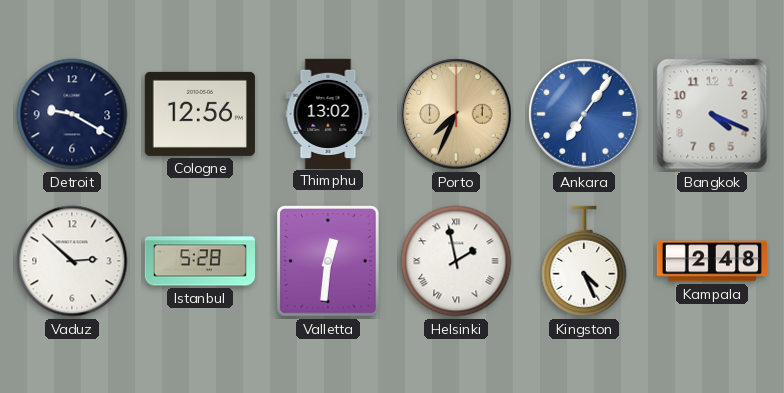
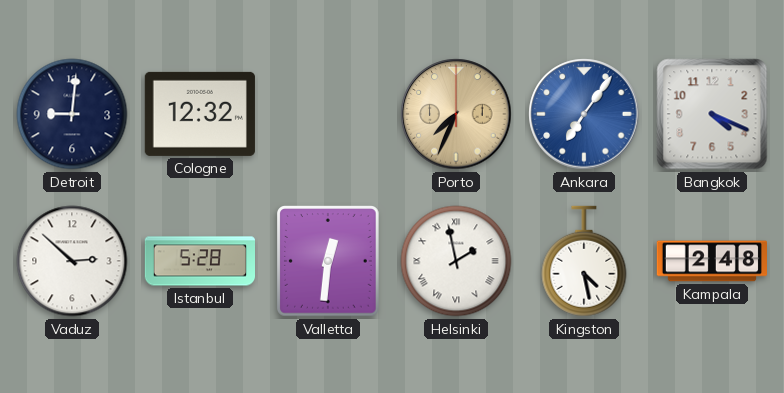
Detroit: 9:20 -> 9:01 (72, 114)
Cologne: 12:56 -> 12:32 (200, 114)
Thimphu: 13:02 -> none (328, 113)
Kingston: 4:26 -> 4:28 (584, 261)
